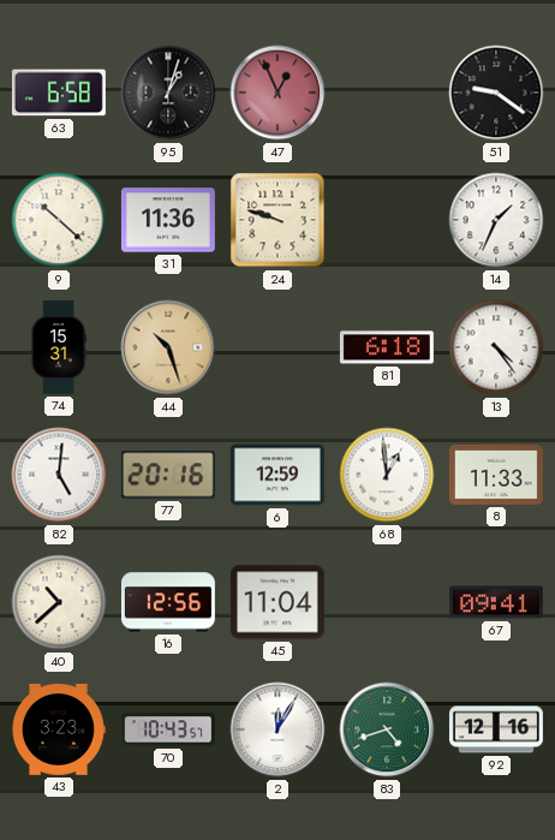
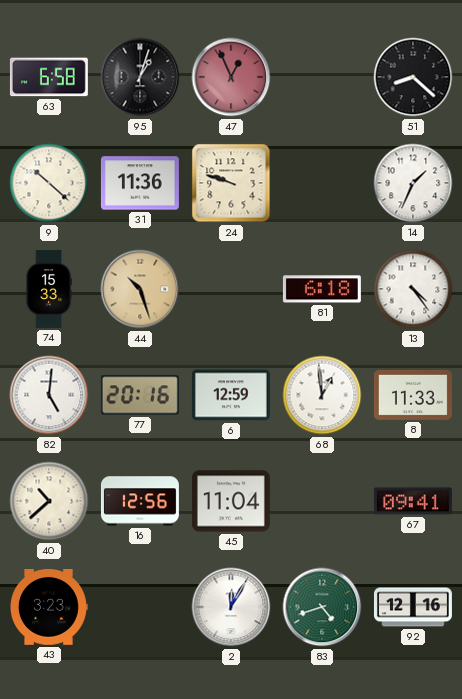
51: 9:21 -> 8:22 (413, 77)
74: 15:31 -> 15:33 (49, 289)
70: 10:43 -> none (168, 729)
